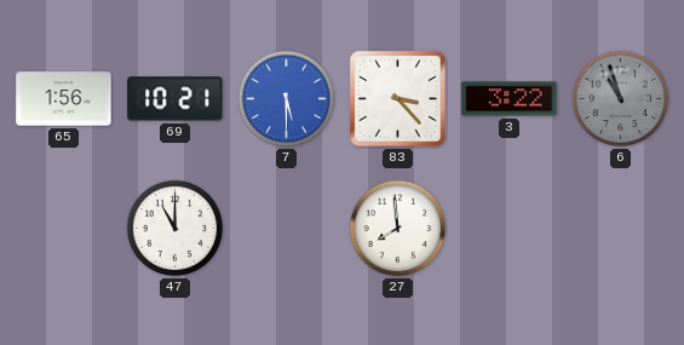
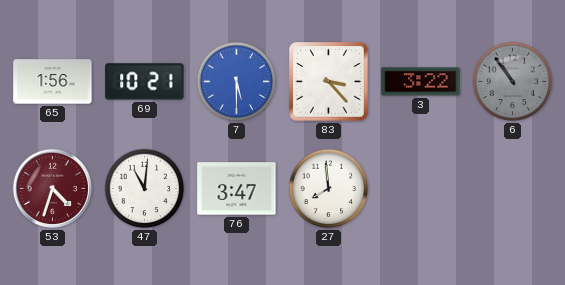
6: 10:57 -> 10:54 (513, 82)
53: none -> 4:33 (52, 188)
47: 11:00 -> 11:01 (145, 189)
76: none -> 3:47 (237, 189)
